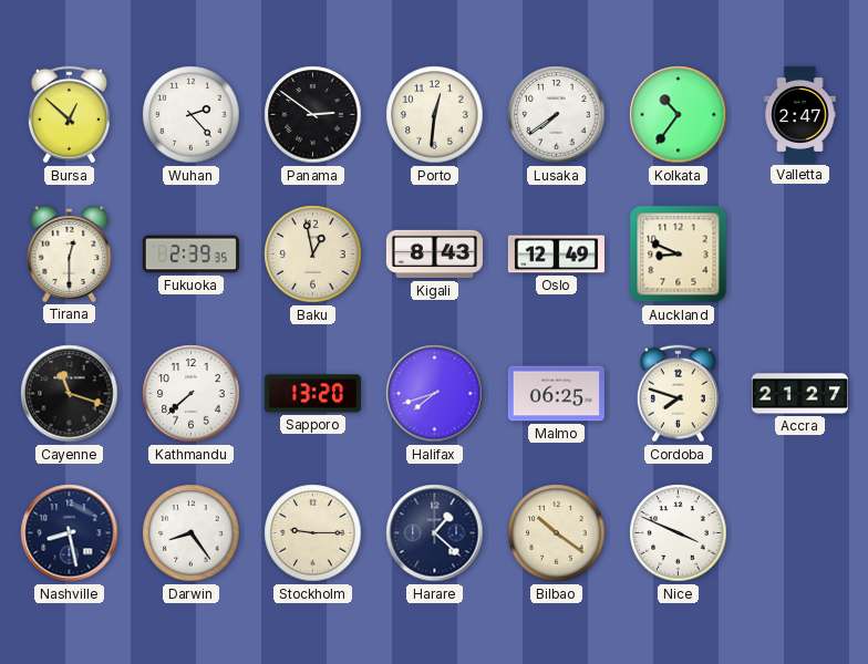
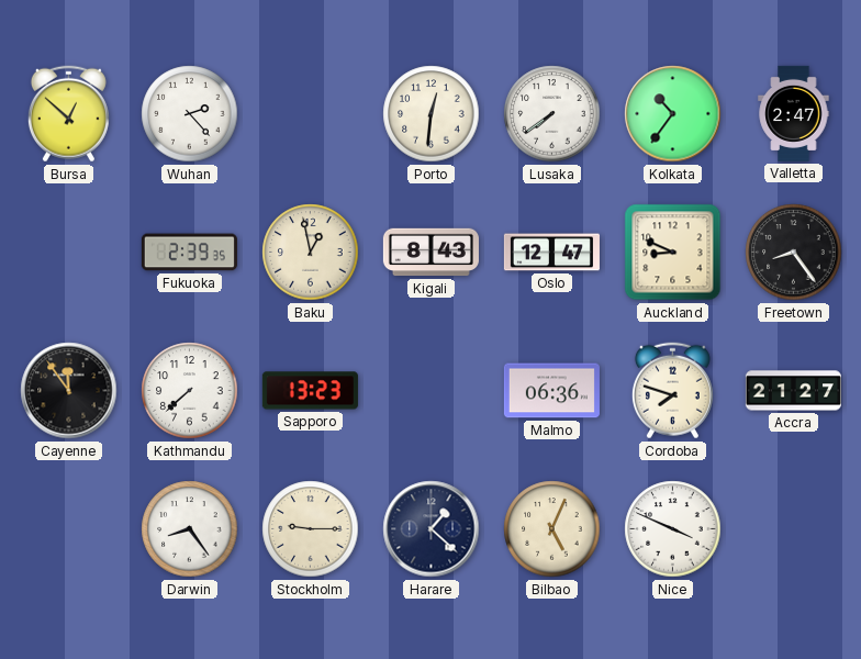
Panama: 2:51 -> none (313, 115)
Tirana: 12:30 -> none (70, 253)
Oslo: 12:49 -> 12:47 (551, 253)
Freetown: none -> 8:24 (794, 253)
Cayenne: 11:18 -> 11:54 (69, 391)
Sapporo: 13:20 -> 13:23 (310, 391)
Halifax: 7:42 -> none (435, 394)
Malmo: 06:25 -> 06:36 (551, 391)
Nashville: 8:28 -> none (70, 533)
Bilbao: 10:21 -> 5:04 (552, 529)
